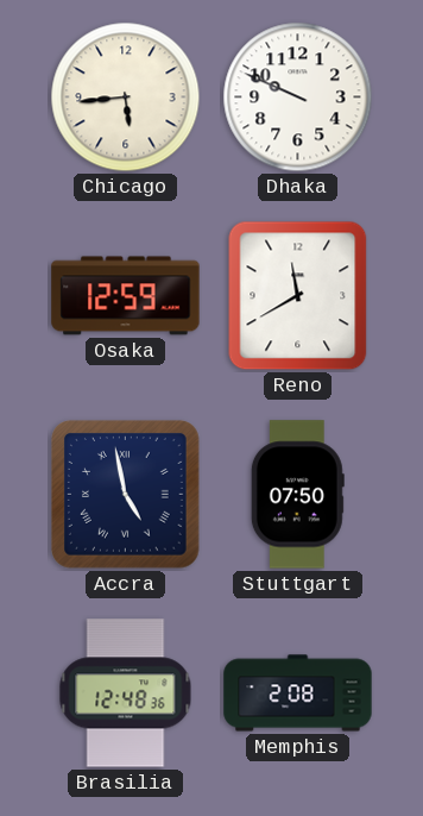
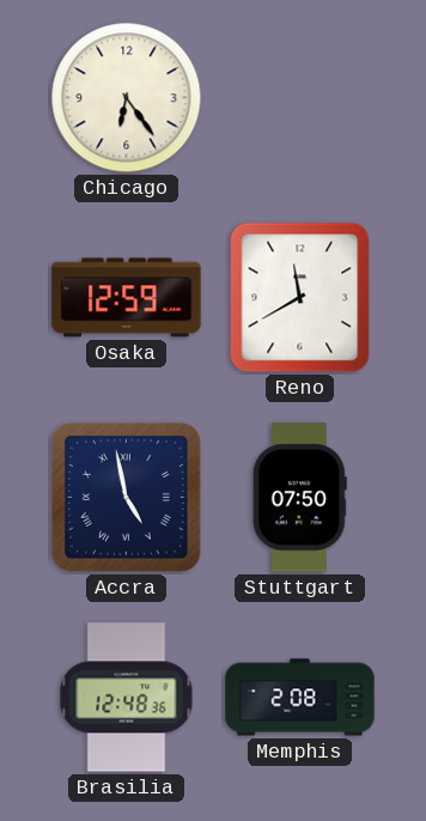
Chicago: 5:44 -> 6:24 (127, 98)
Dhaka: 9:49 -> none (298, 98)
